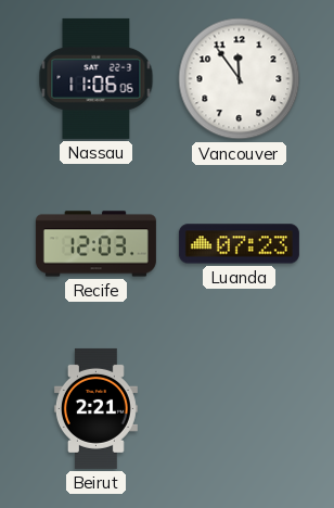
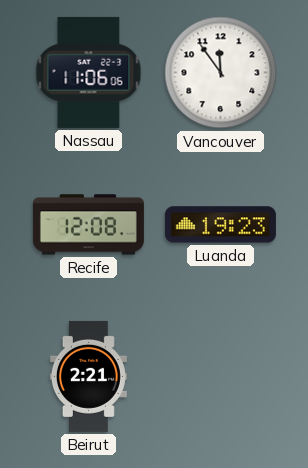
Recife: 12:03 -> 12:08 (88, 225)
Luanda: 07:23 -> 19:23 (220, 225)
